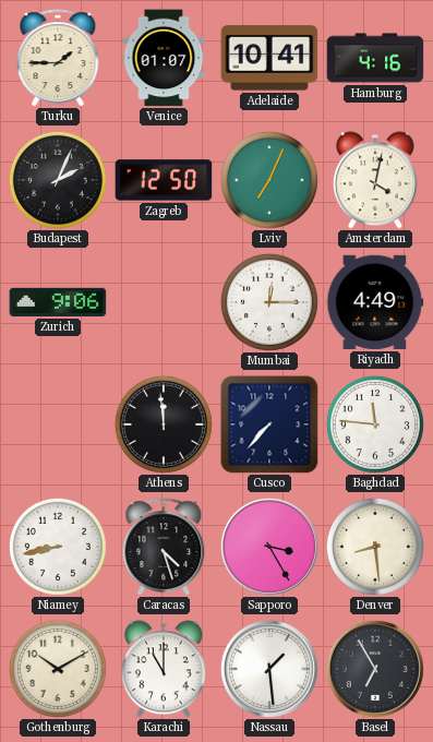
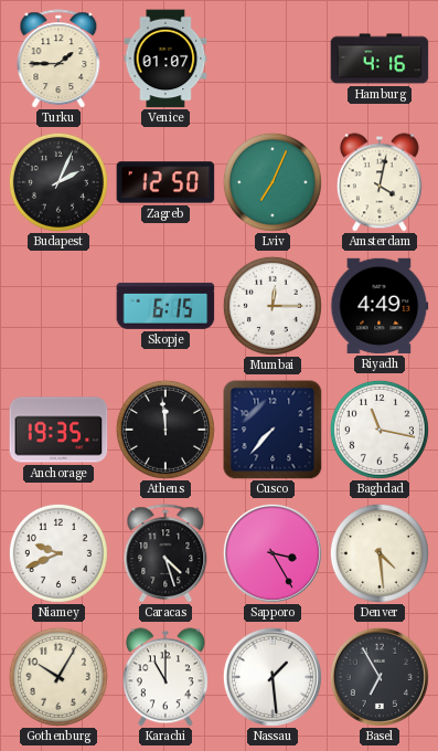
Adelaide: 10:41 -> none (269, 58)
Zurich: 9:06 -> none (58, 302)
Skopje: none -> 6:15 (165, 306)
Anchorage: none -> 19:35 (58, 430)
Baghdad: 11:46 -> 11:17 (380, 430)
Niamey: 8:43 -> 9:41 (58, 553)
Denver: 8:29 -> 4:29 (380, 553)
Gothenburg: 10:10 -> 10:05 (58, 677)
